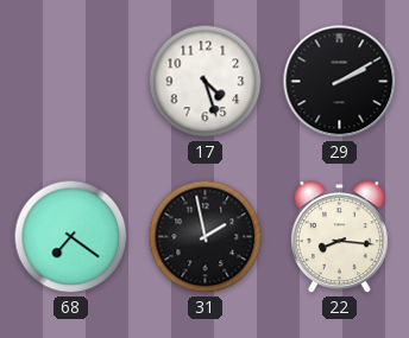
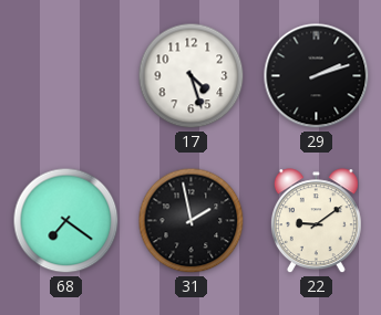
29: 2:10 -> 2:12 (317, 76)
22: 8:16 -> 9:09 (316, 221)
